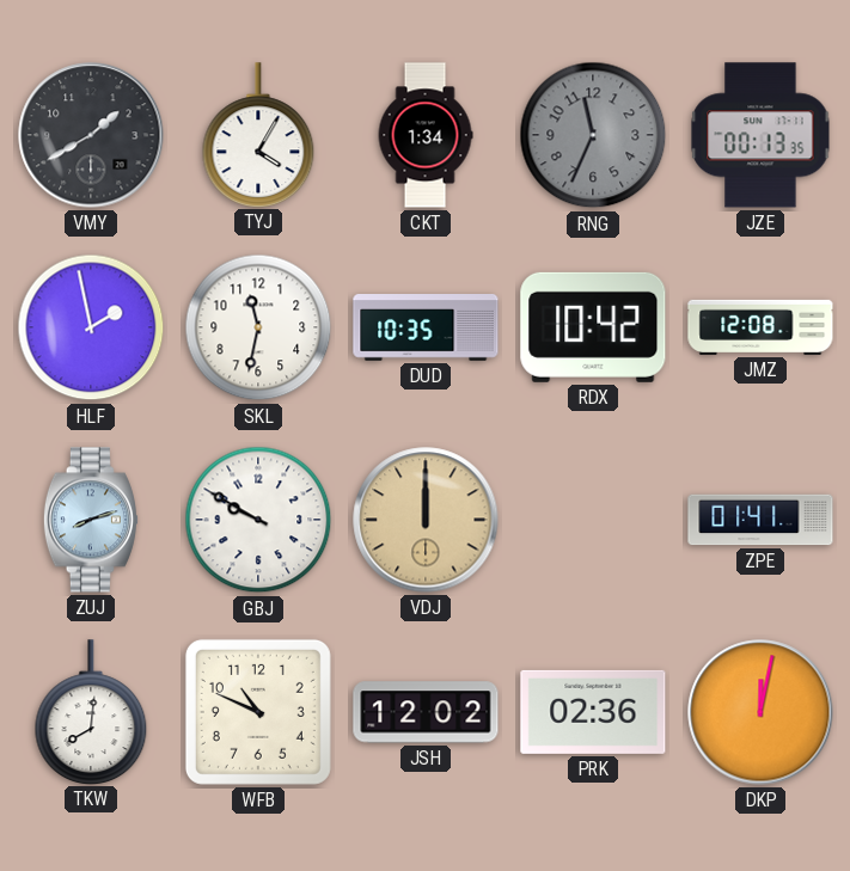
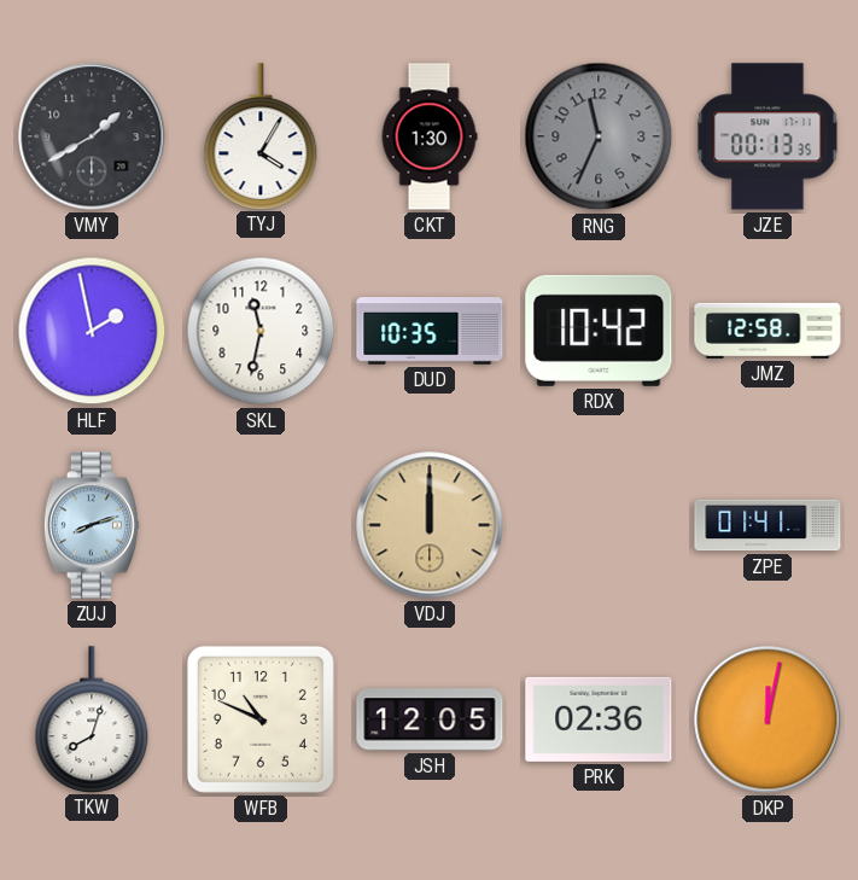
CKT: 1:34 -> 1:30 (430, 136)
JMZ: 12:08 -> 12:58 (767, 331)
GBJ: 9:50 -> none (258, 520)
TKW: 8:01 -> 8:03 (92, 719)
JSH: 12:02 -> 12:05 (430, 719)
